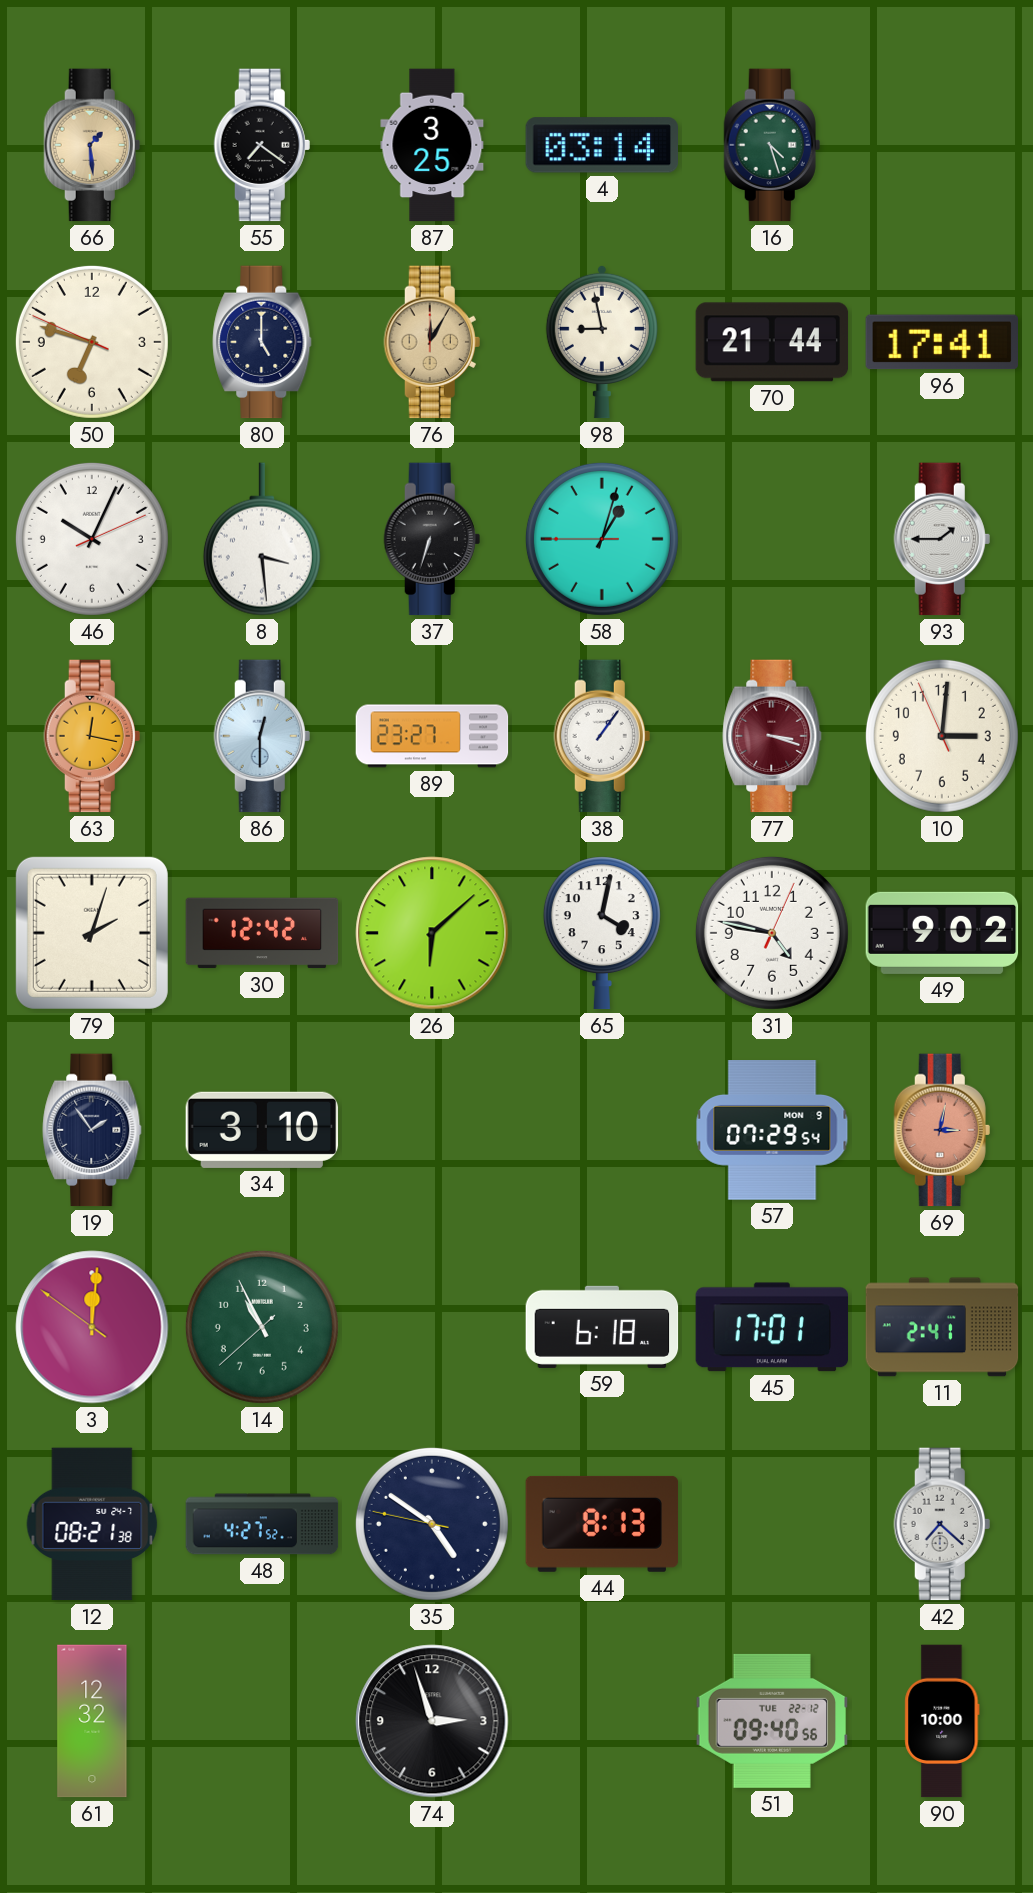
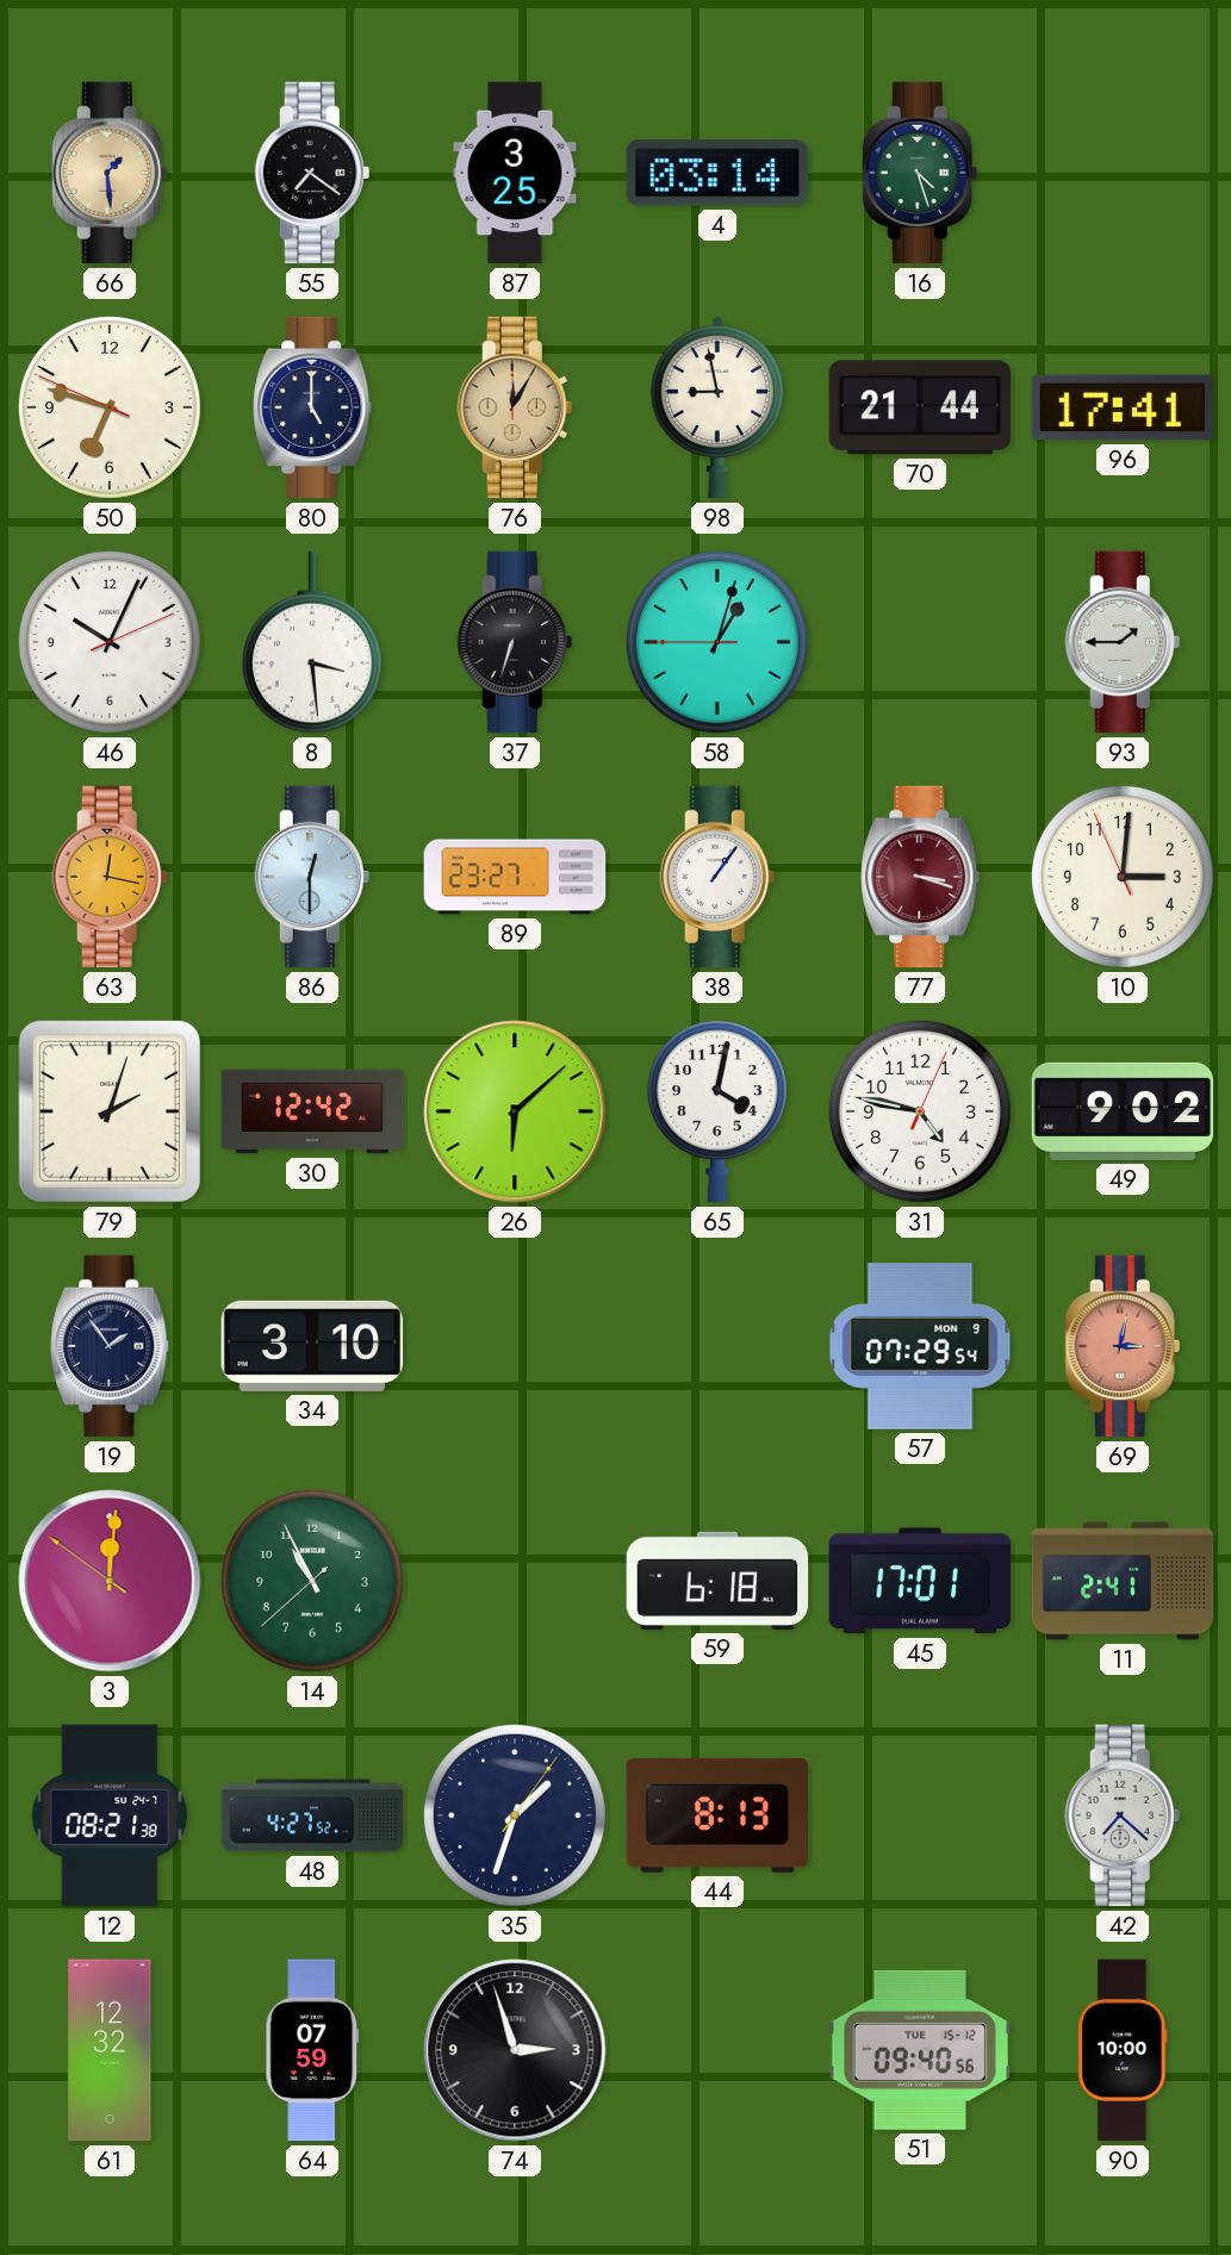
35: 4:50 -> 1:33 (515, 1815)
64: none -> 07:59 (312, 2050)
51 date: TUE 22-12 -> TUE 15-12 (920, 2050)
